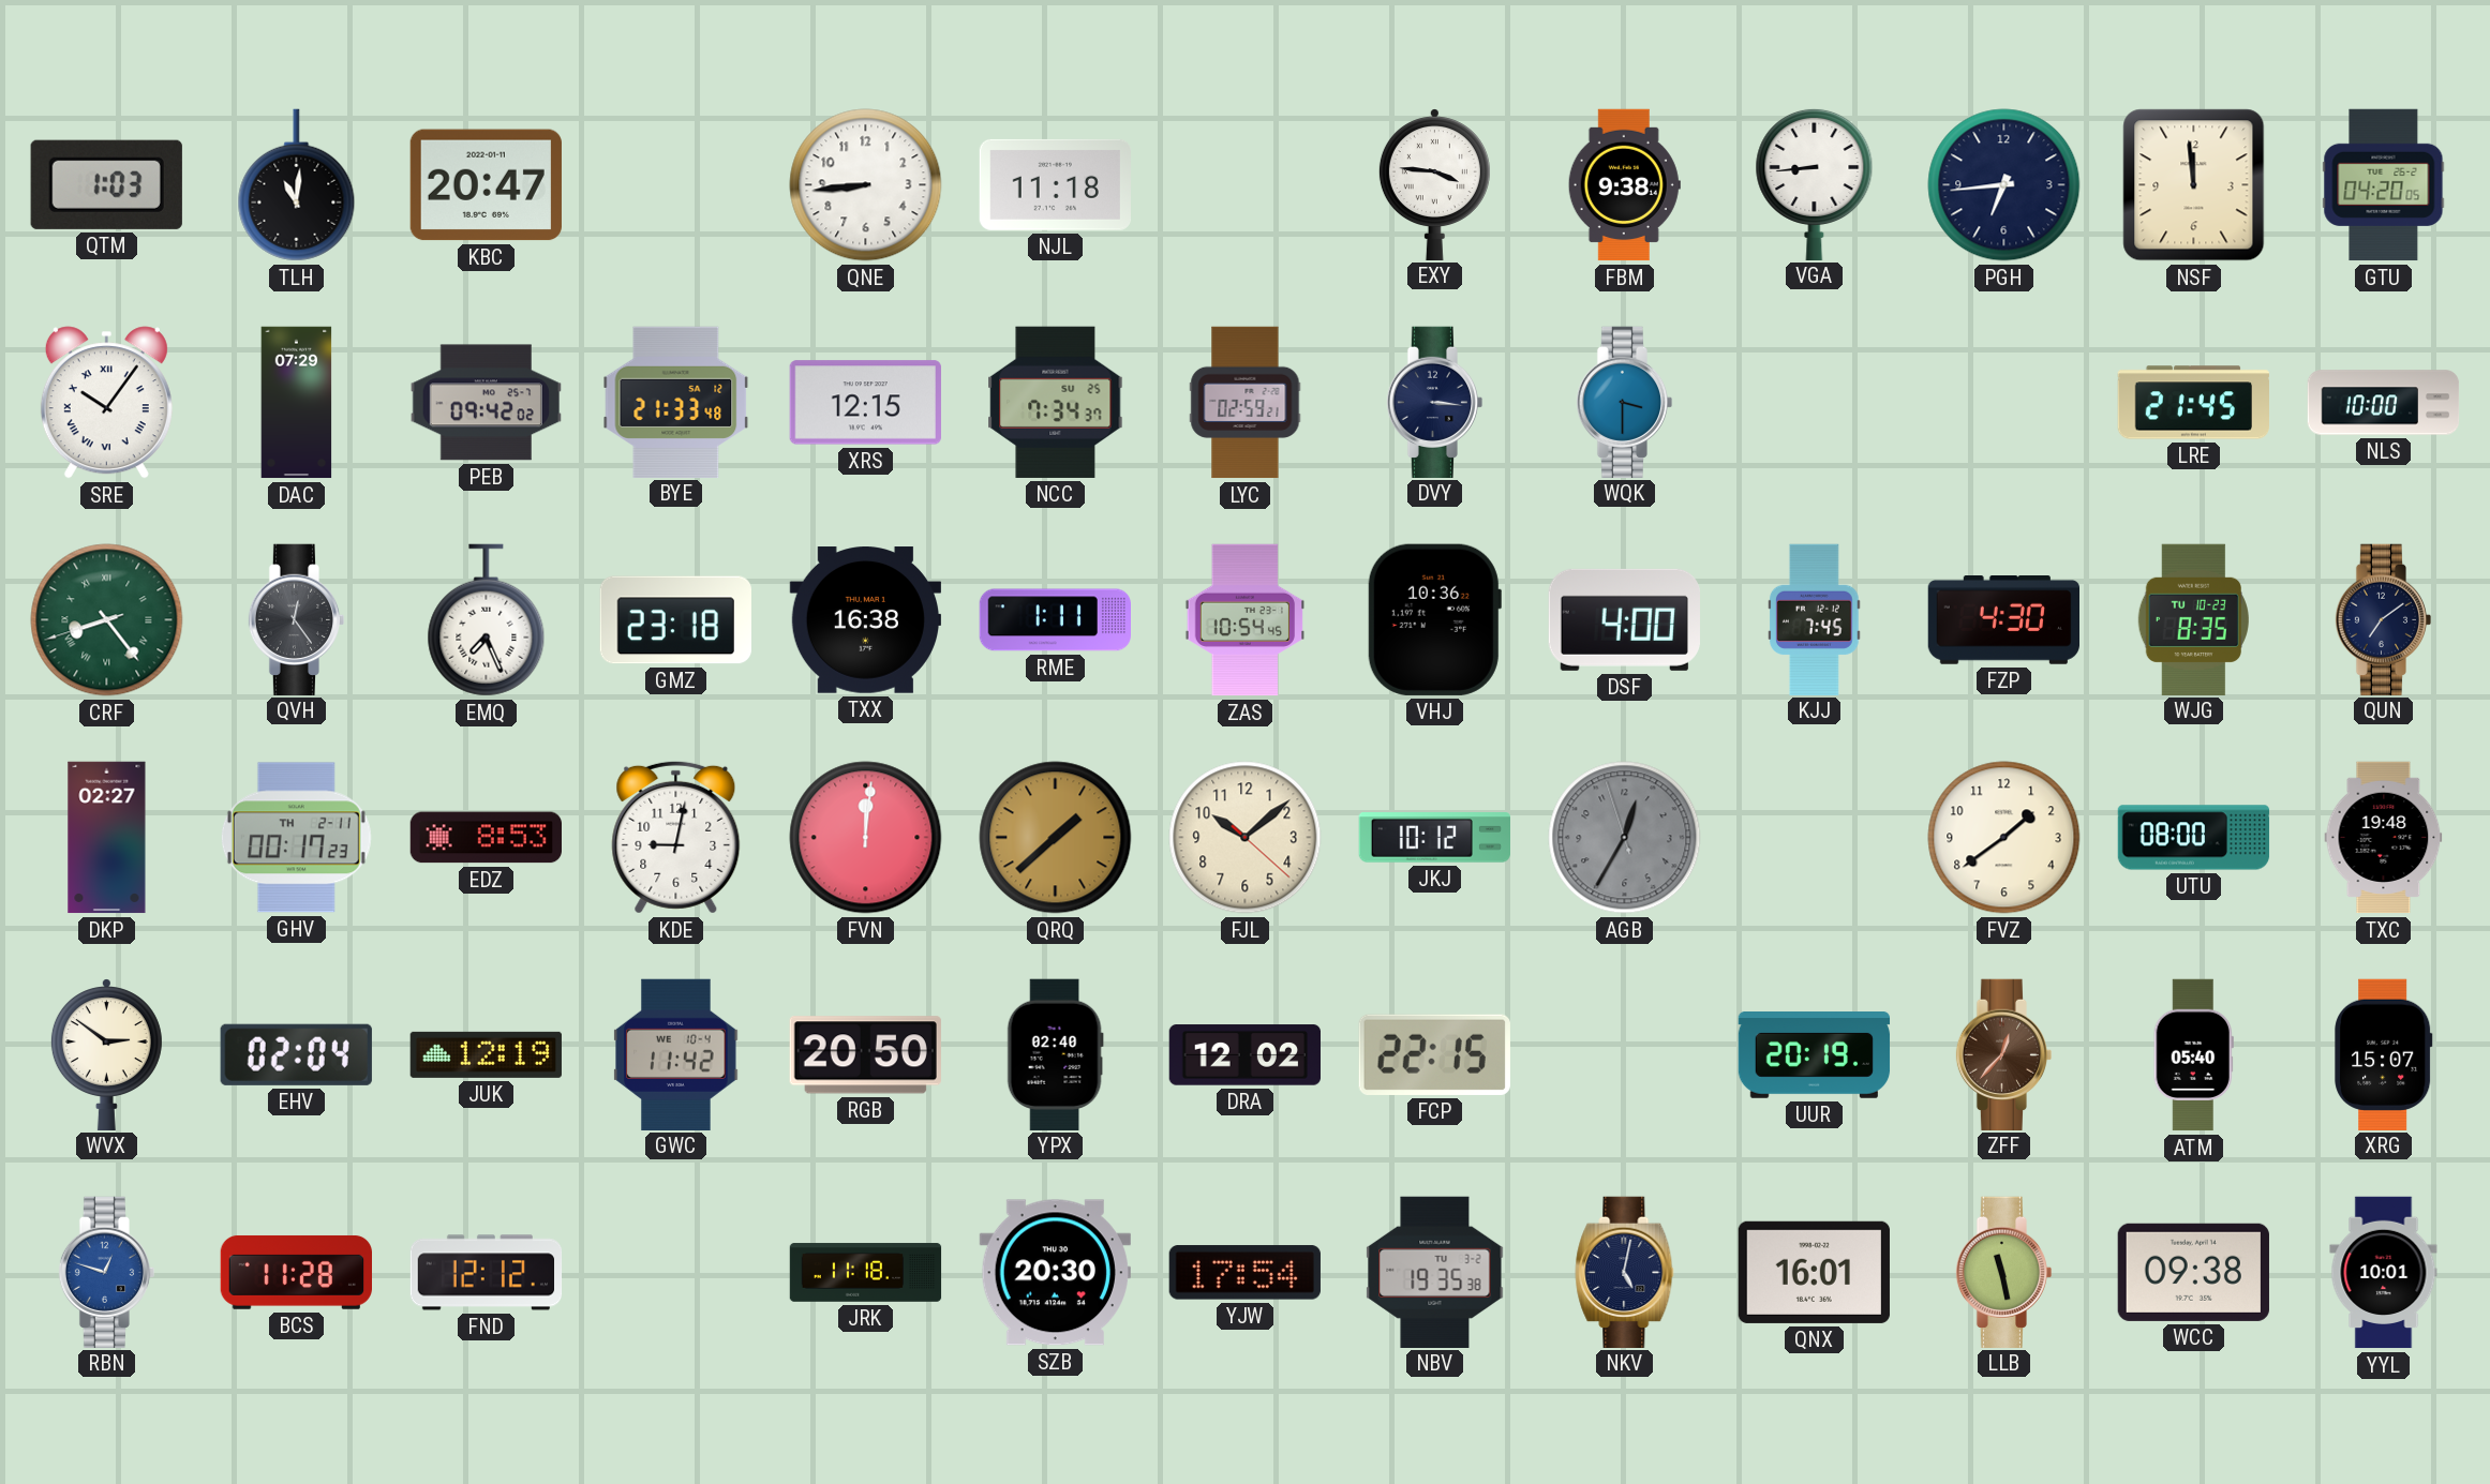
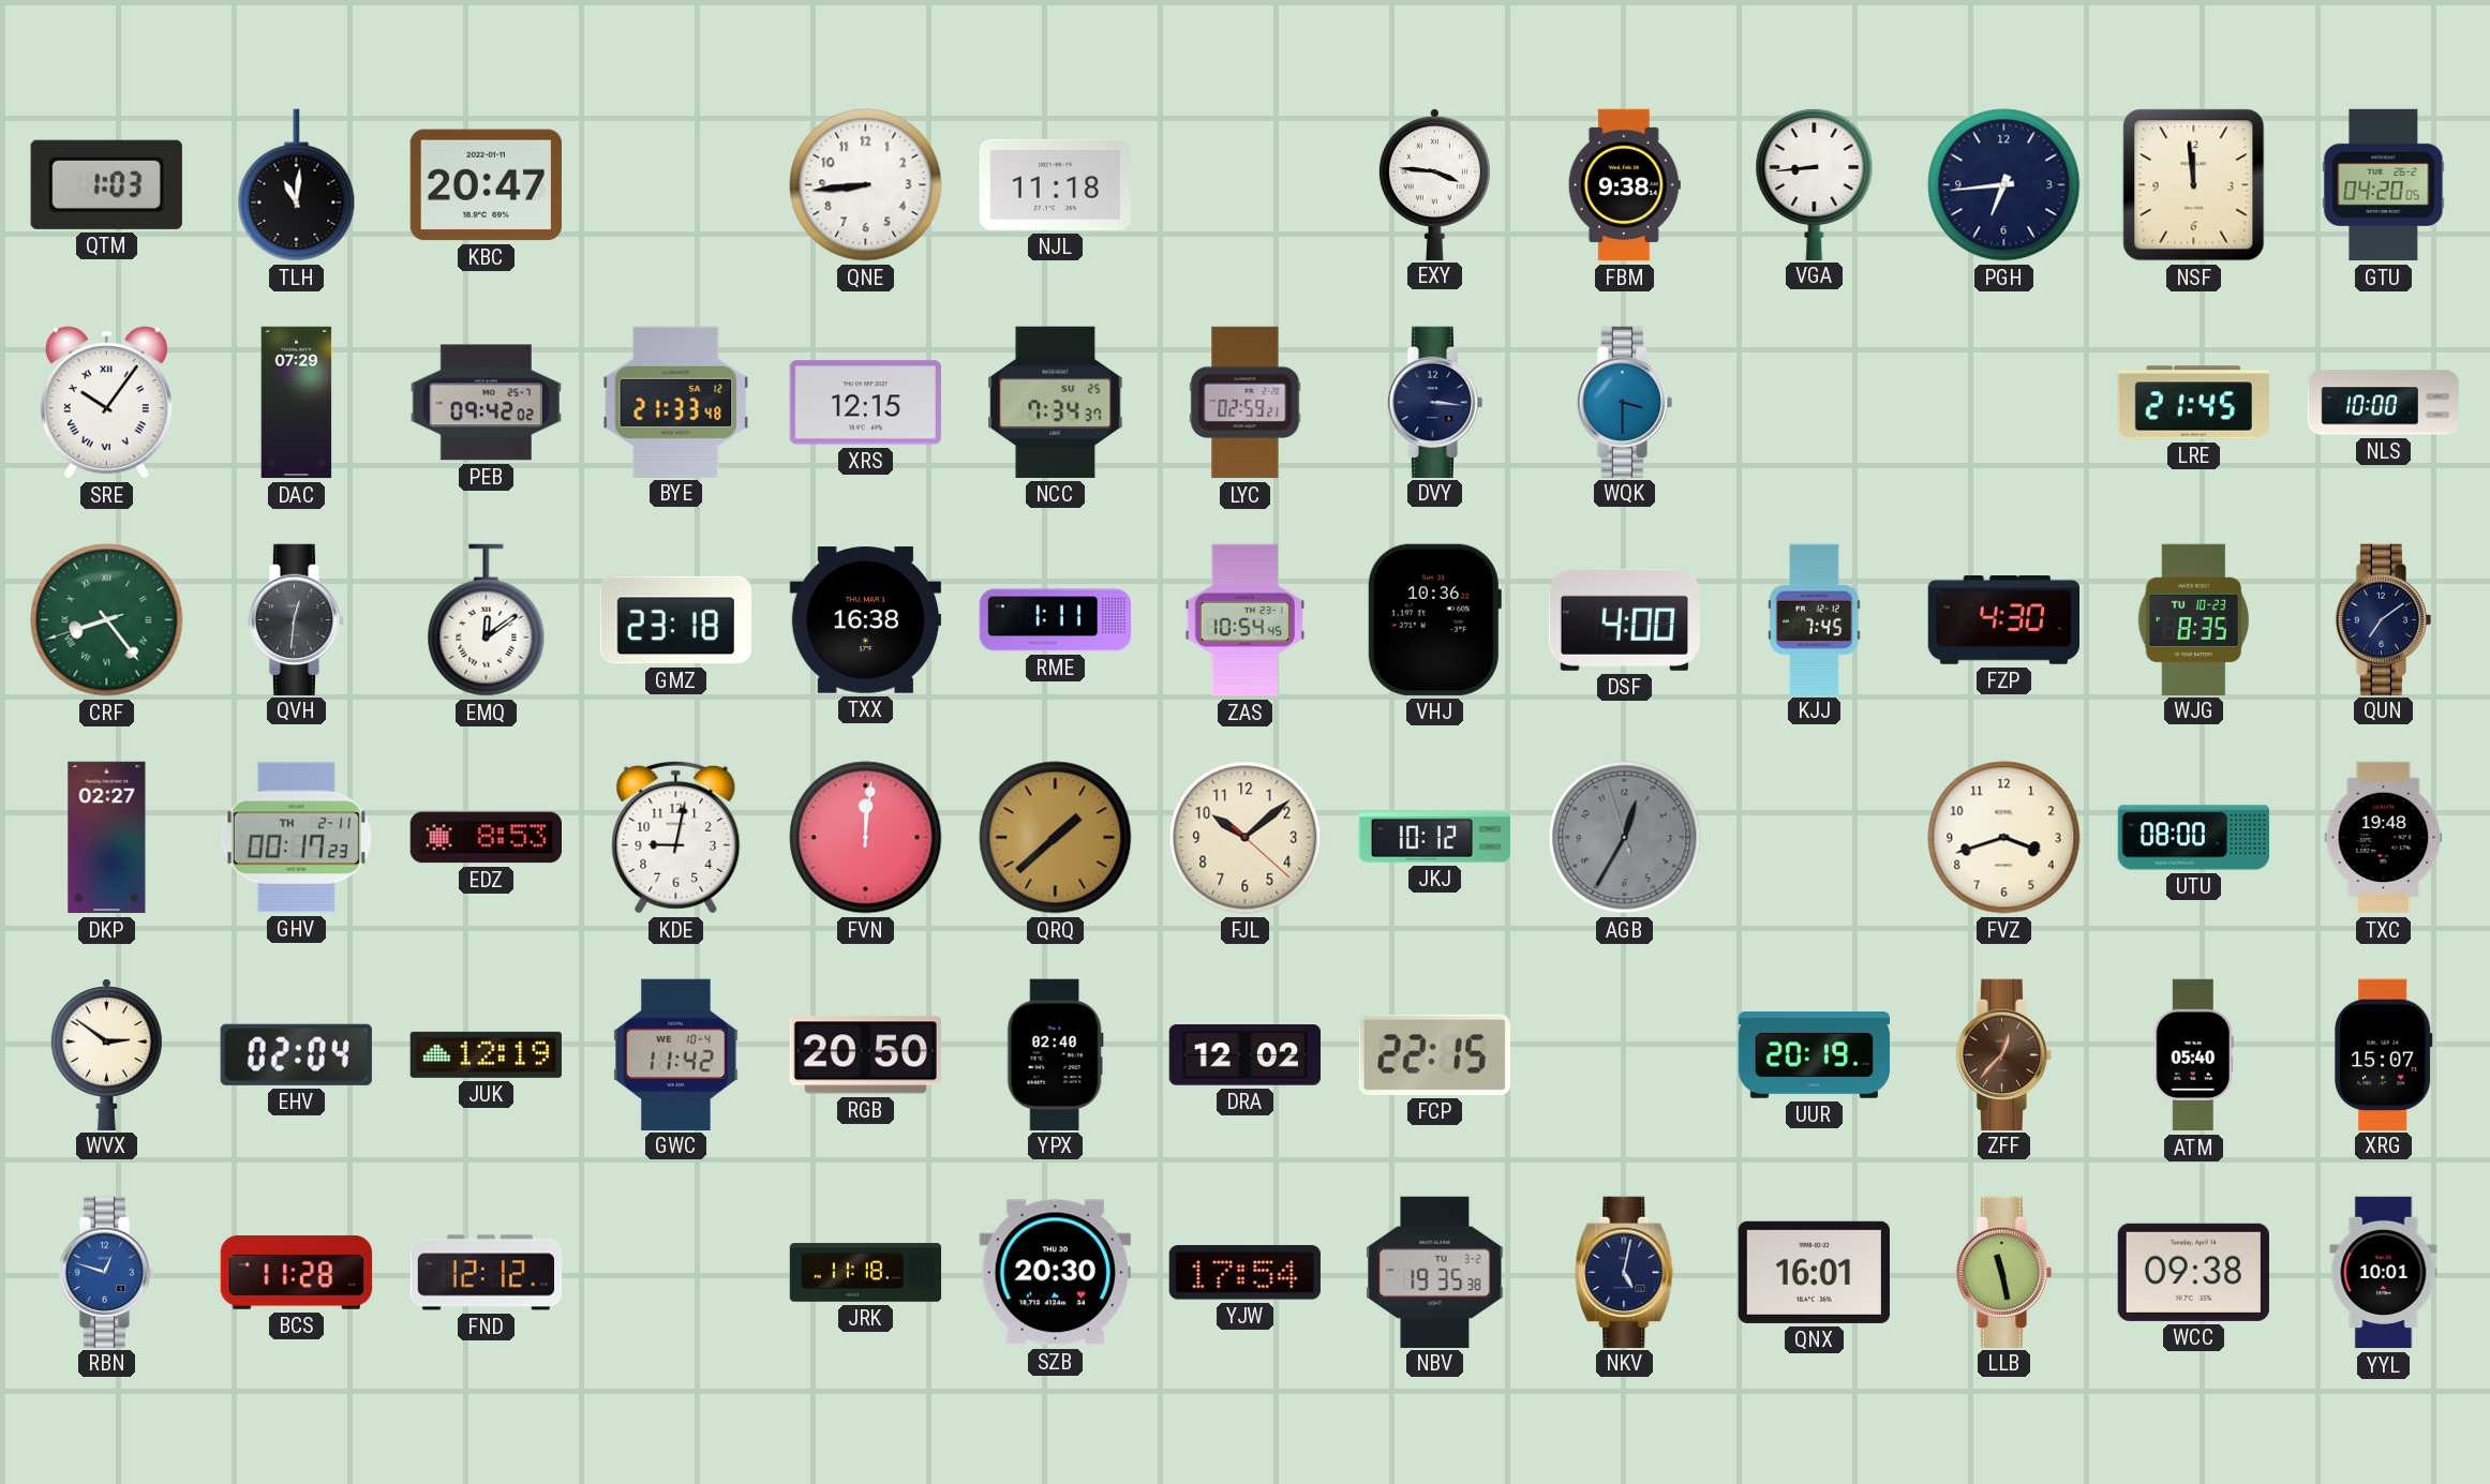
QVH: 12:24 -> 12:31 (297, 619)
EMQ: 7:26 -> 12:09 (487, 620)
FVZ: 1:39 -> 3:42 (2004, 838)
